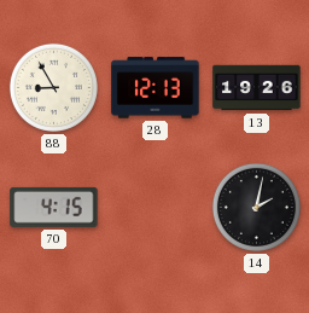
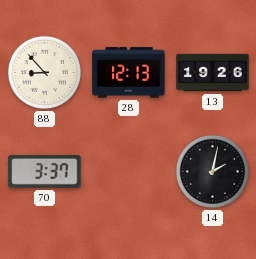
88: 8:55 -> 8:53 (44, 72)
70: 4:15 -> 3:37 (45, 171)
